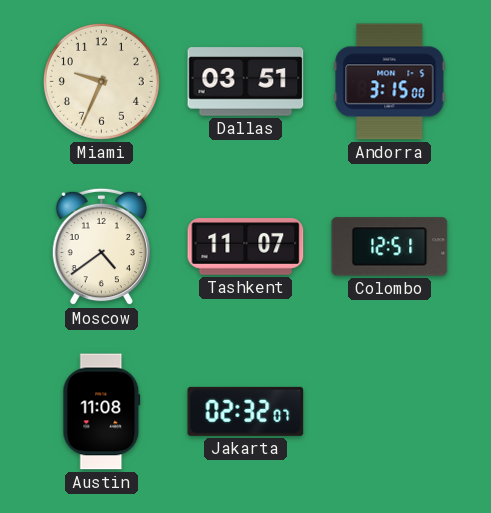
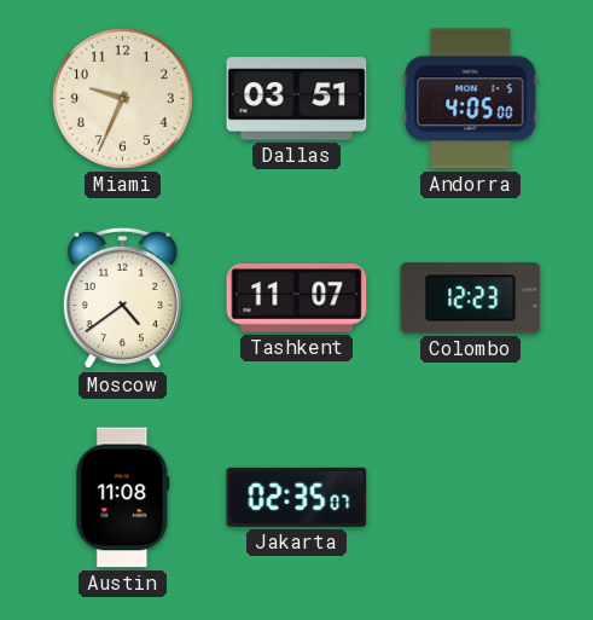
Andorra: 3:15 -> 4:05 (471, 99)
Colombo: 12:51 -> 12:23 (471, 299)
Jakarta: 02:32 -> 02:35 (297, 497)
